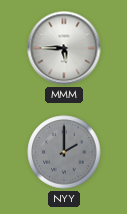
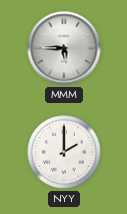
NYY dial: grey -> white (64, 152)
